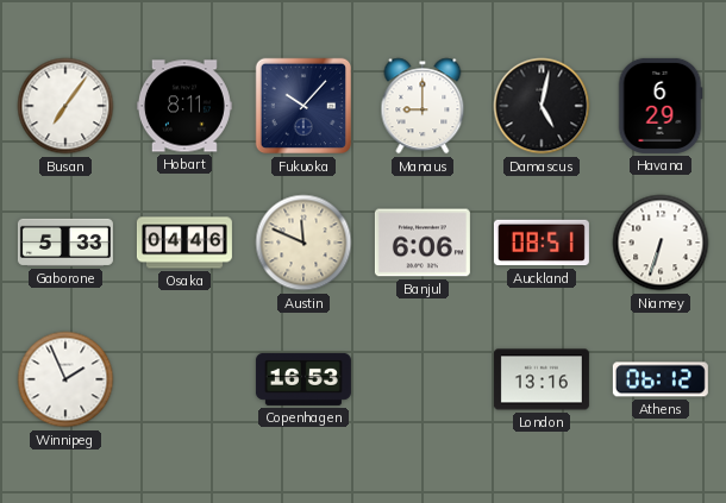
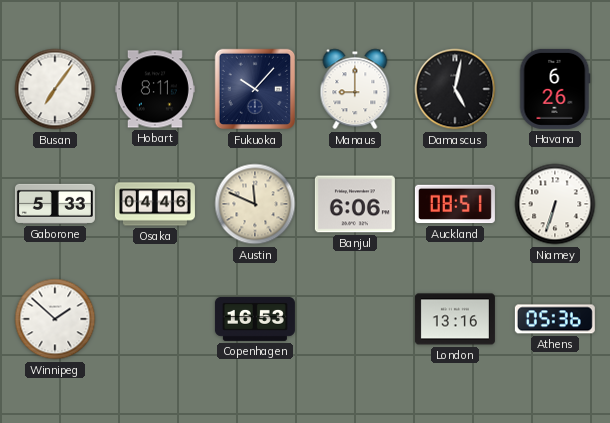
Havana: 6:29 -> 6:26 (555, 89)
Winnipeg: 1:56 -> 1:52 (55, 319)
Athens: 06:12 -> 05:36 (555, 319)
